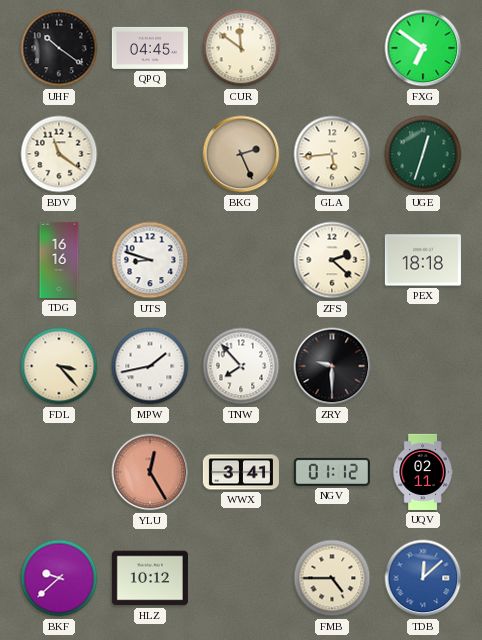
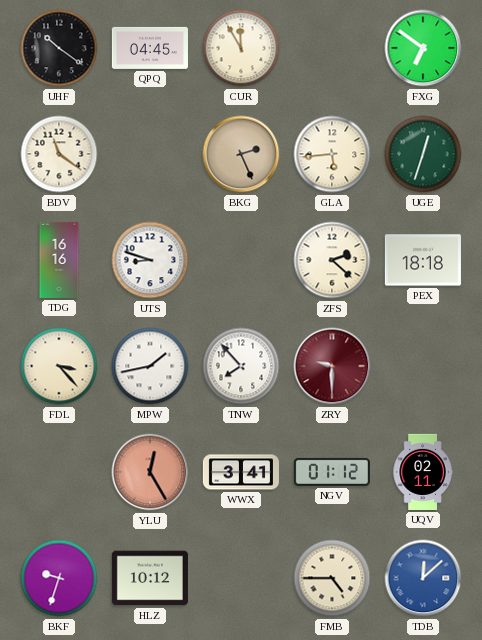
CUR: 11:51 -> 11:55 (241, 48)
ZRY dial: black -> burgundy (332, 366)
BKF: 9:38 -> 9:33 (59, 578)
